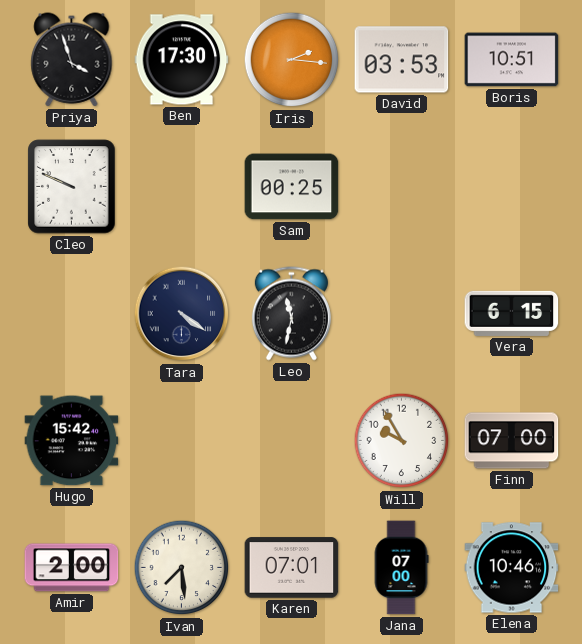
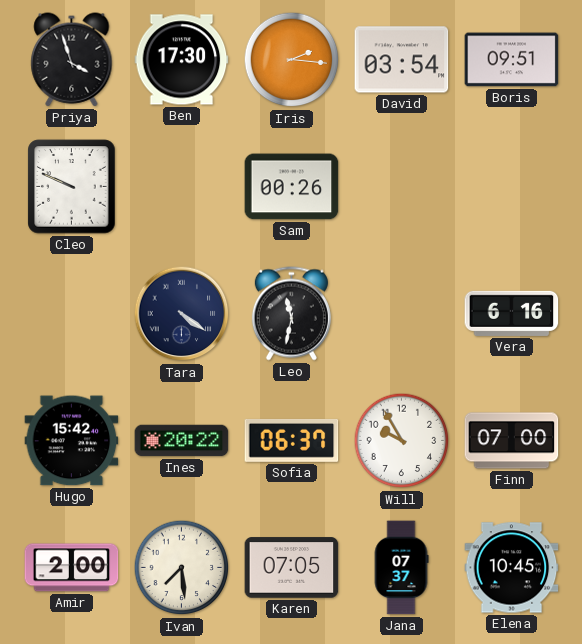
David: 03:53 -> 03:54 (402, 60)
Boris: 10:51 -> 09:51 (512, 60)
Sam: 00:25 -> 00:26 (292, 187)
Vera: 6:15 -> 6:16 (512, 313)
Ines: none -> 20:22 (182, 441)
Sofia: none -> 06:37 (292, 440)
Karen: 07:01 -> 07:05 (292, 568)
Jana: 07:00 -> 07:37 (401, 568)
Elena: 10:46 -> 10:45 (512, 568)
